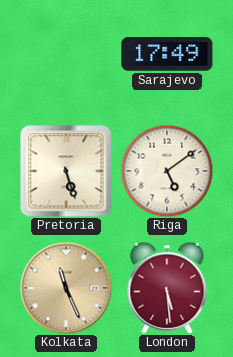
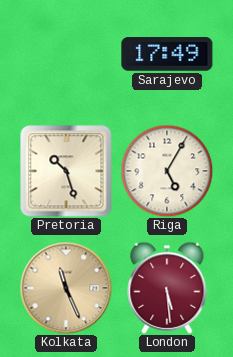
Pretoria: 5:27 -> 10:27 (66, 171)
Riga: 5:09 -> 5:05 (167, 171)
